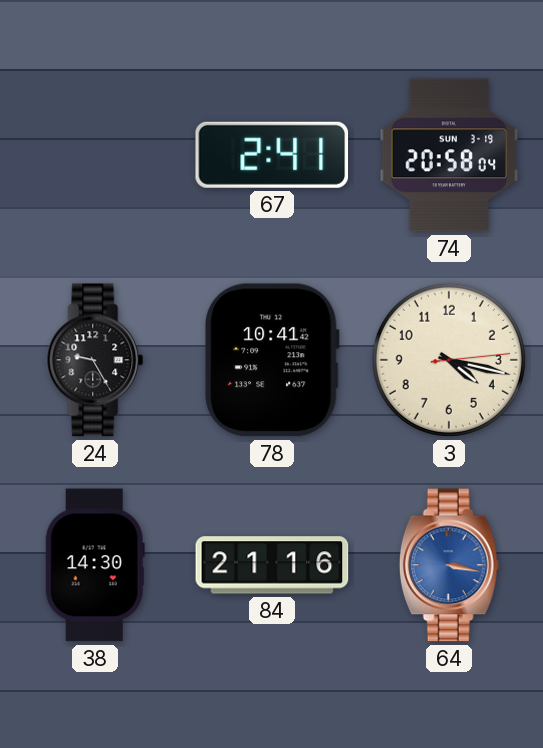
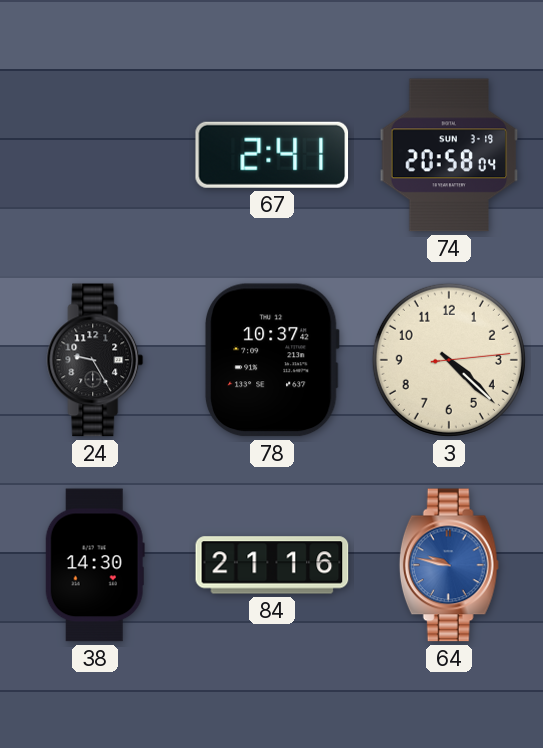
78: 10:41 -> 10:37 (272, 360)
3: 4:17 -> 4:22 (449, 360)
64: 3:17 -> 9:47 (449, 565)
